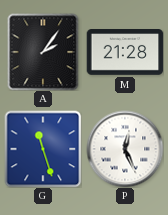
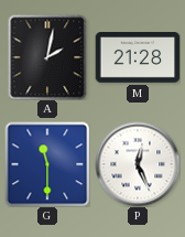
A: 2:06 -> 2:02 (47, 57)
G: 11:27 -> 11:30 (47, 164)
